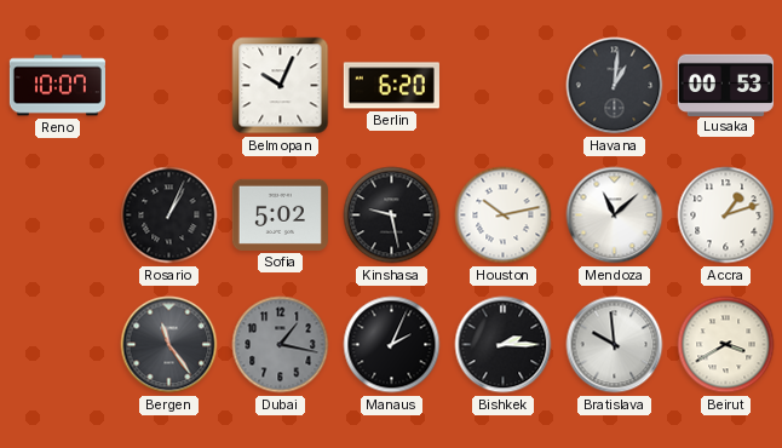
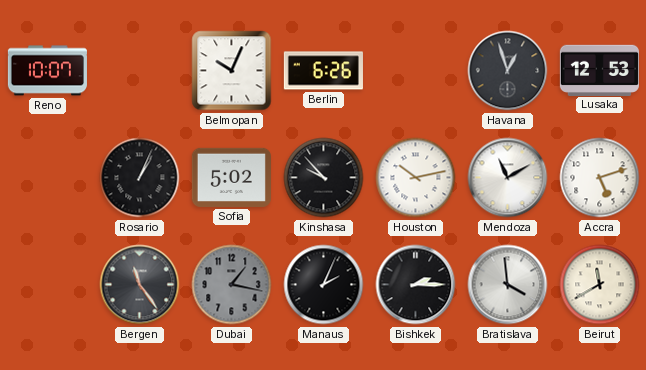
Berlin: 6:20 -> 6:26 (323, 71)
Havana: 1:01 -> 12:57 (508, 71)
Lusaka: 00:53 -> 12:53 (599, 70)
Kinshasa: 9:28 -> 9:53 (324, 178)
Mendoza: 11:08 -> 11:10 (508, 178)
Accra: 1:12 -> 5:12 (600, 178)
Bratislava: 9:59 -> 3:59 (508, 285)
Beirut: 3:40 -> 11:40 (600, 285)
